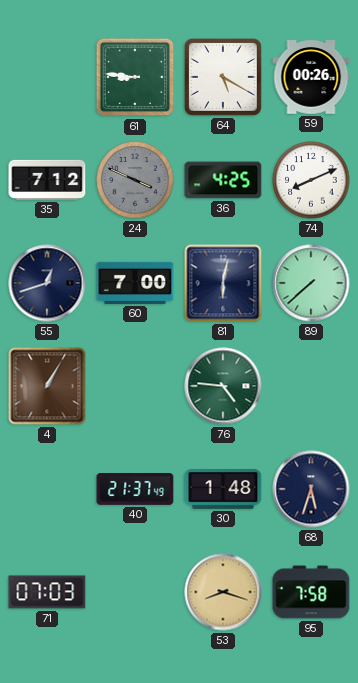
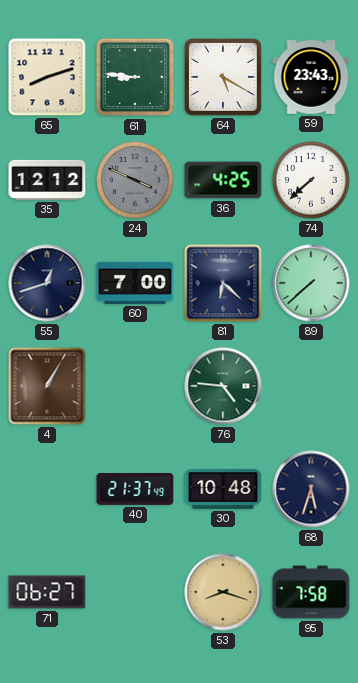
65: none -> 8:12 (47, 77)
59: 00:26 -> 23:43 (311, 77)
35: 7:12 -> 12:12 (47, 180)
74: 8:11 -> 7:38 (311, 180)
81: 6:02 -> 6:22 (223, 283)
30: 1:48 -> 10:48 (223, 490)
71: 07:03 -> 06:27 (47, 592)
